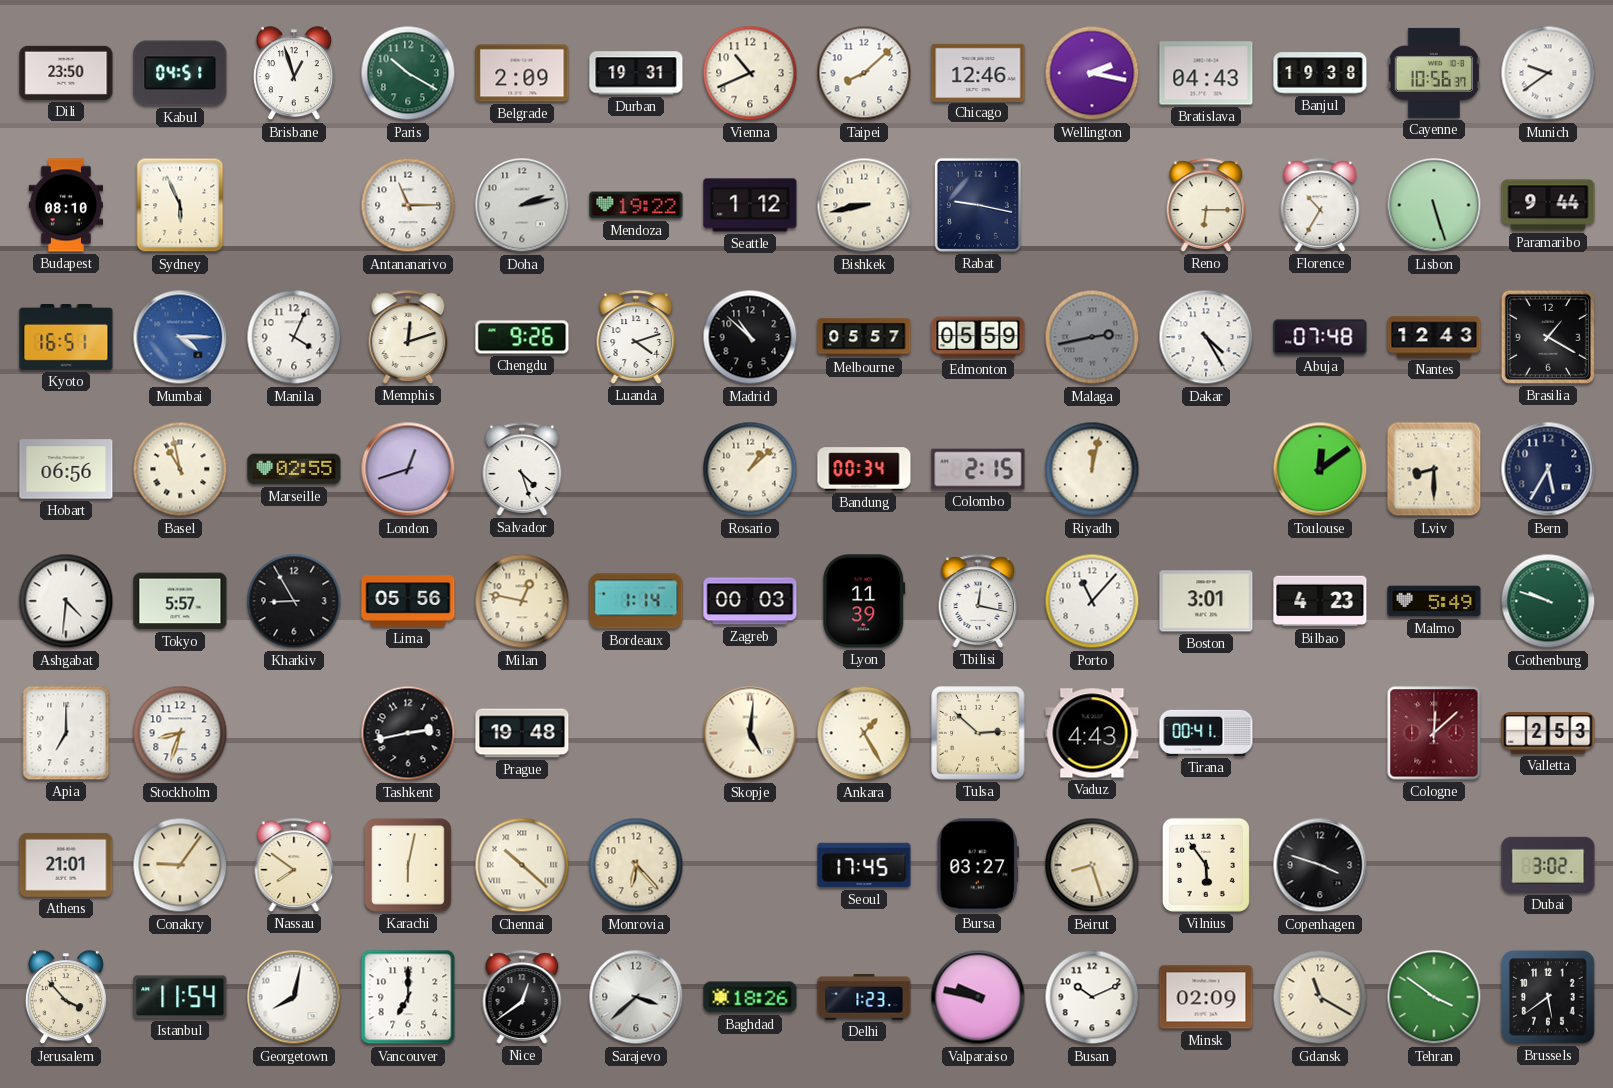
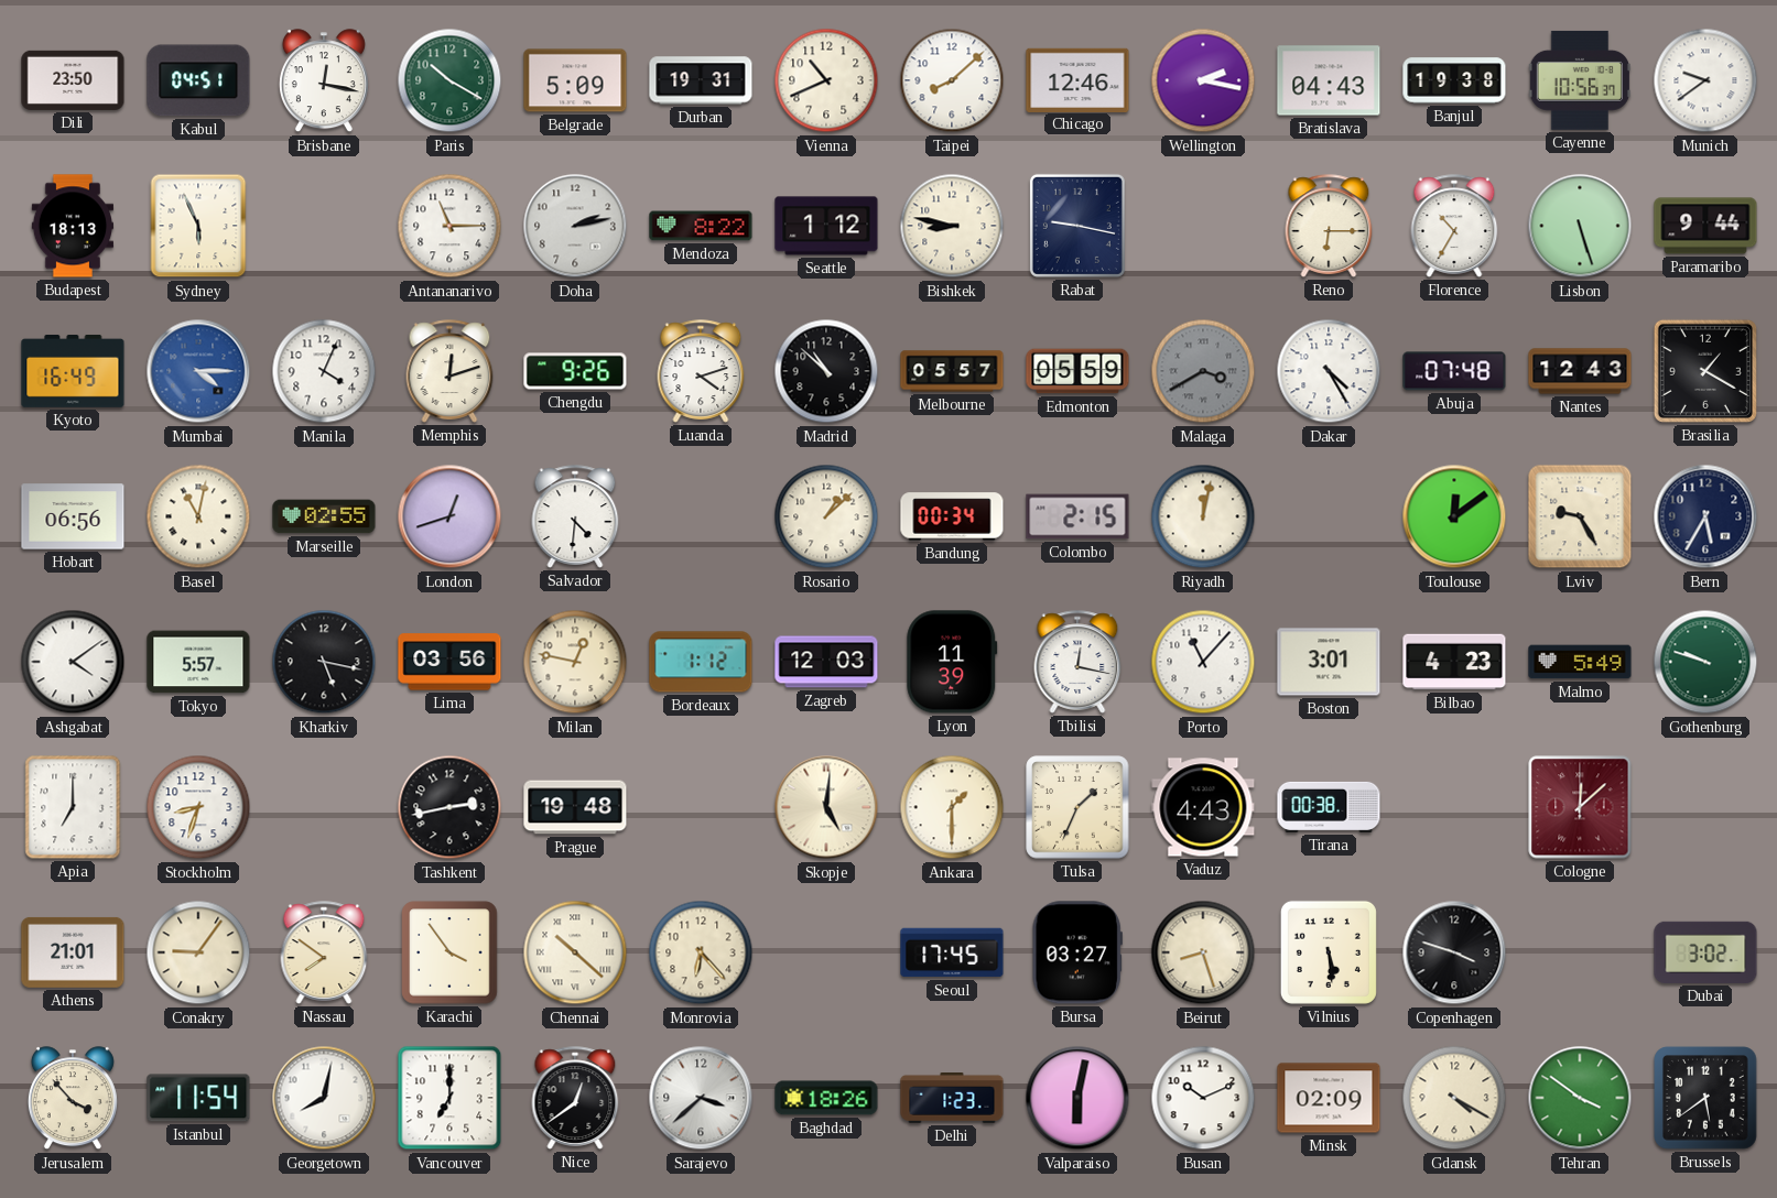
Brisbane: 12:57 -> 12:17 (324, 81)
Belgrade: 2:09 -> 5:09 (575, 80)
Budapest: 08:10 -> 18:13 (72, 226)
Mendoza: 19:22 -> 8:22 (701, 226)
Bishkek: 8:43 -> 8:47 (952, 226)
Kyoto: 16:51 -> 16:49 (73, 371)
Malaga: 2:43 -> 3:40 (1203, 371)
Basel: 10:58 -> 11:02 (198, 516)
Salvador: 4:27 -> 4:31 (575, 516)
Lviv: 8:30 -> 9:25 (1580, 516)
Ashgabat: 4:31 -> 4:09 (73, 662)
Kharkiv: 8:55 -> 5:17 (324, 662)
Lima: 05:56 -> 03:56 (449, 662)
Bordeaux: 1:14 -> 1:12 (701, 662)
Zagreb: 00:03 -> 12:03 (826, 662)
Ankara: 1:25 -> 1:30 (952, 807)
Tulsa: 2:52 -> 1:34 (1077, 807)
Tirana: 00:41 -> 00:38 (1329, 807)
Valletta: 2:53 -> none (1548, 734)
Karachi: 6:02 -> 3:54 (449, 952)
Vilnius: 5:54 -> 5:29 (1329, 952)
Valparaiso: 9:47 -> 6:02 (1077, 1098)
Gdansk: 11:20 -> 4:20 (1454, 1098)
